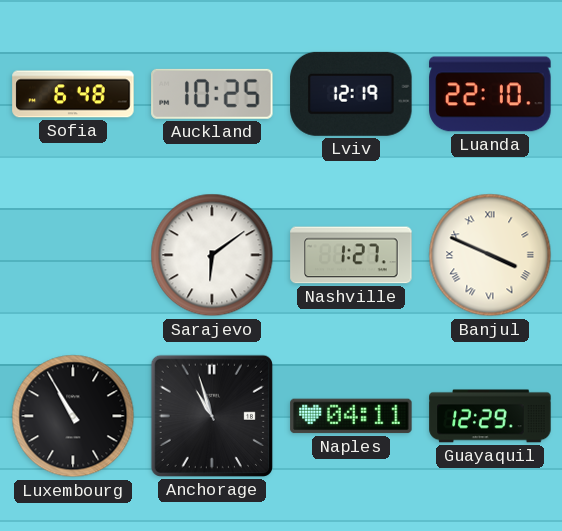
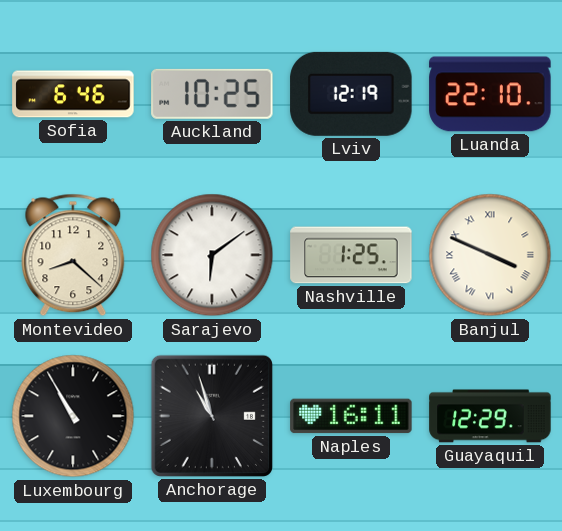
Sofia: 6:48 -> 6:46 (73, 94)
Montevideo: none -> 8:22 (73, 255)
Nashville: 1:27 -> 1:25 (351, 255)
Naples: 04:11 -> 16:11 (351, 416)
